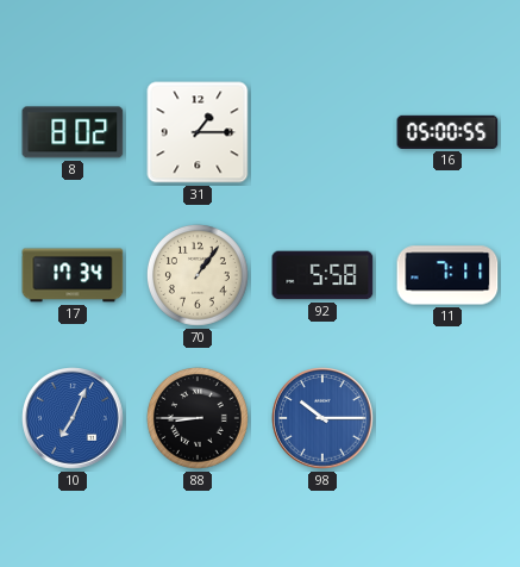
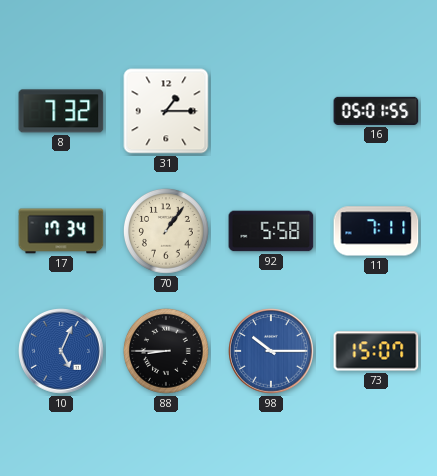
8: 8:02 -> 7:32 (61, 111)
16: 05:00 -> 05:01 (376, 111)
10: 7:04 -> 5:04 (61, 351)
73: none -> 15:07 (376, 351)
